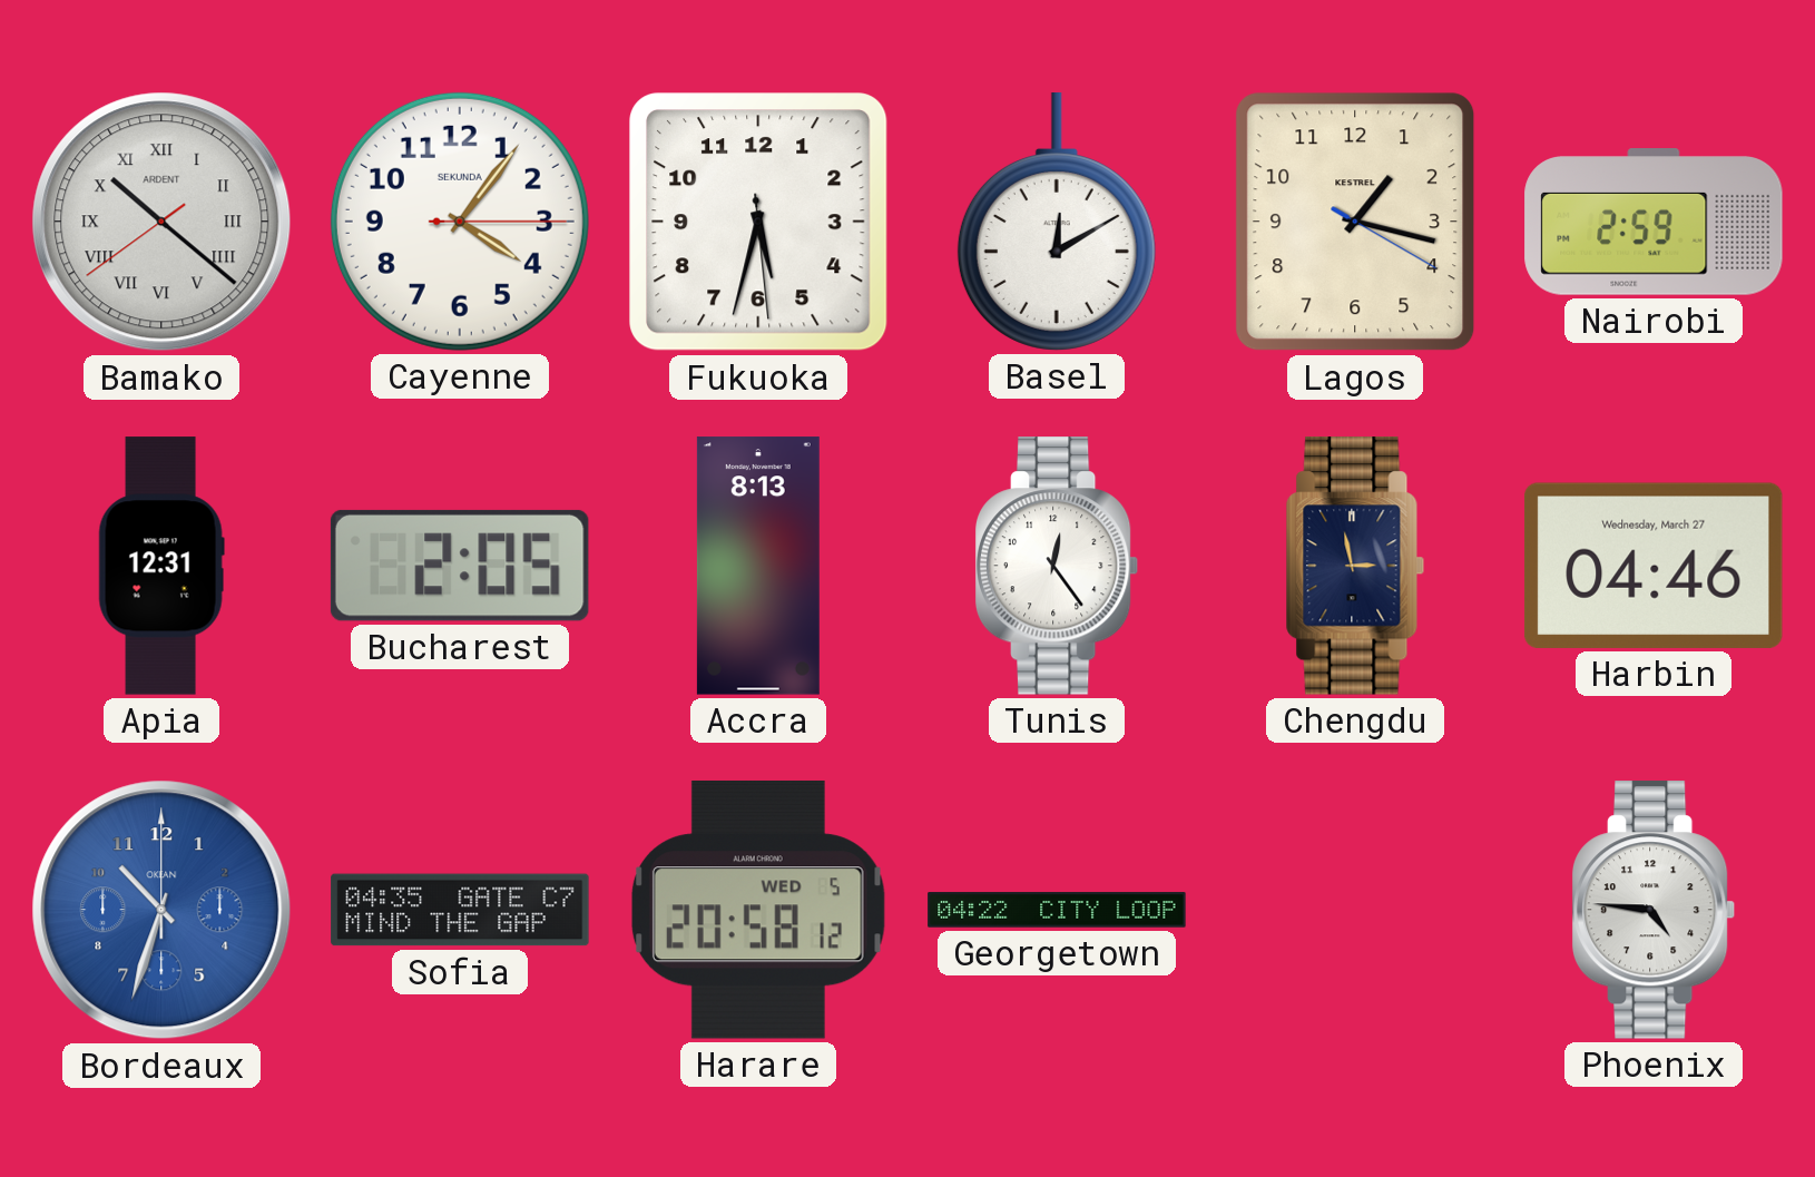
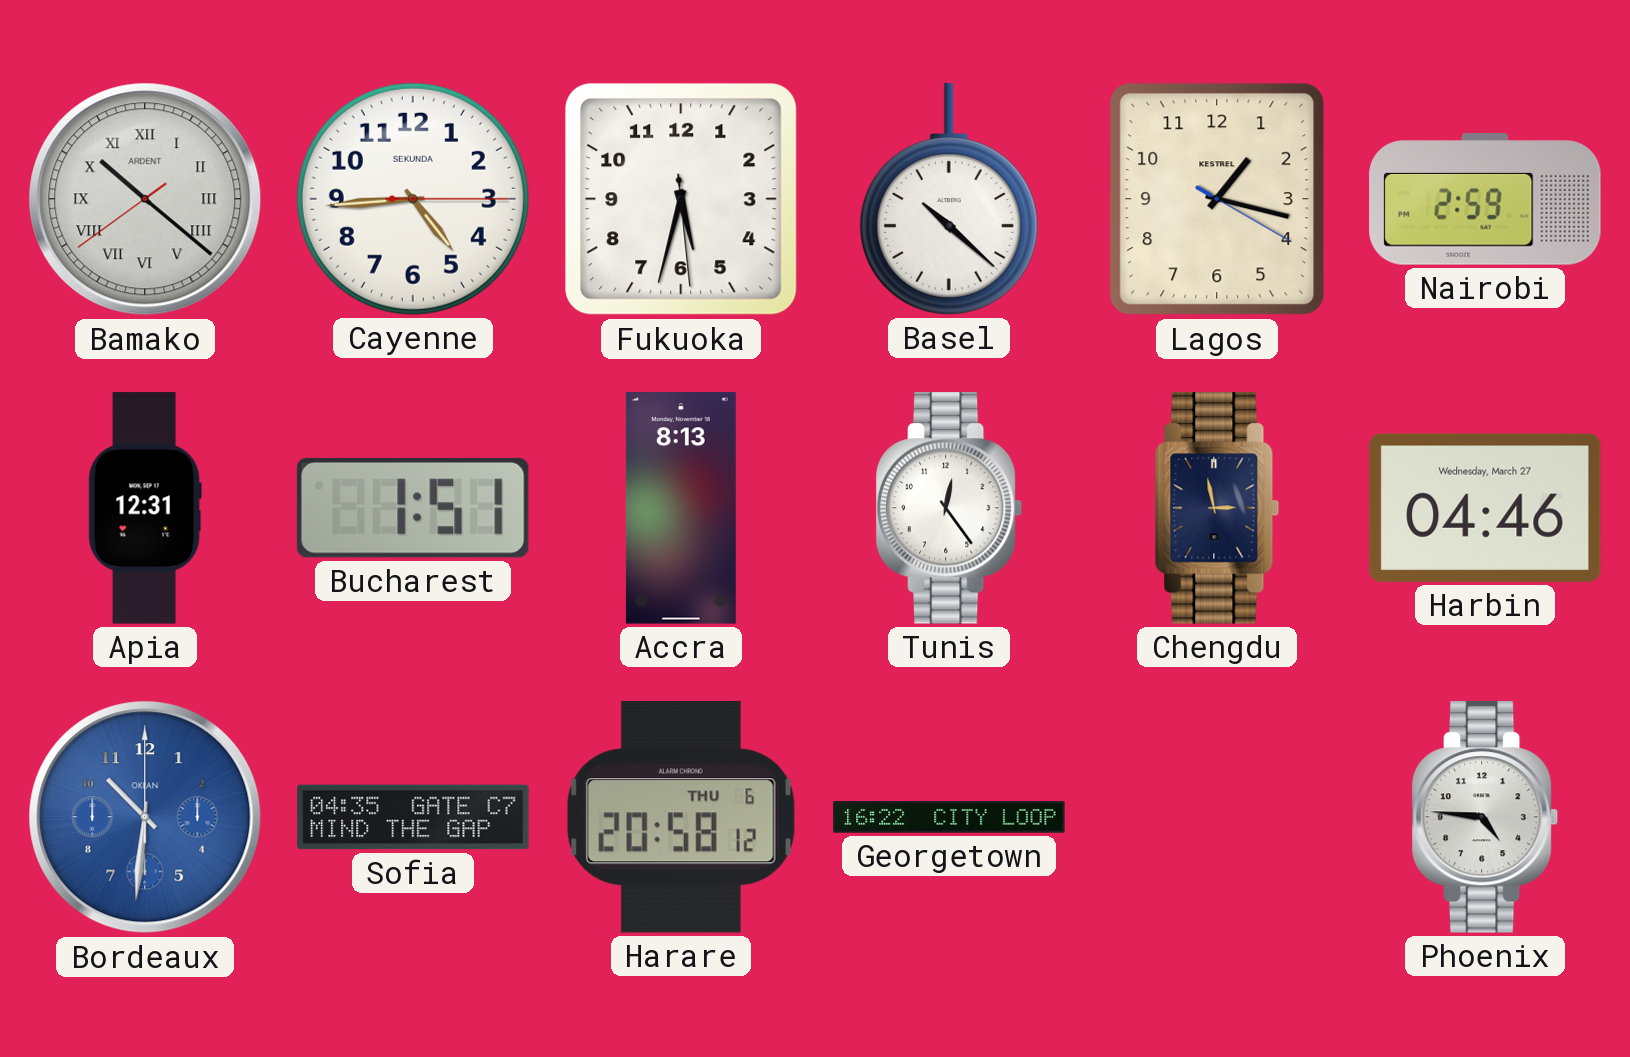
Cayenne: 4:06 -> 4:44 (413, 199)
Basel: 12:10 -> 10:22 (949, 200)
Bucharest: 2:05 -> 1:51 (413, 508)
Bordeaux: 10:33 -> 10:31 (145, 817)
Harare date: WED 5 -> THU 6 (681, 817)
Georgetown: 04:22 -> 16:22 (949, 817)
